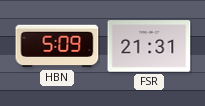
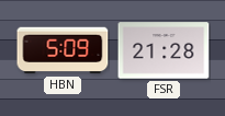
FSR: 21:31 -> 21:28 (164, 50)
